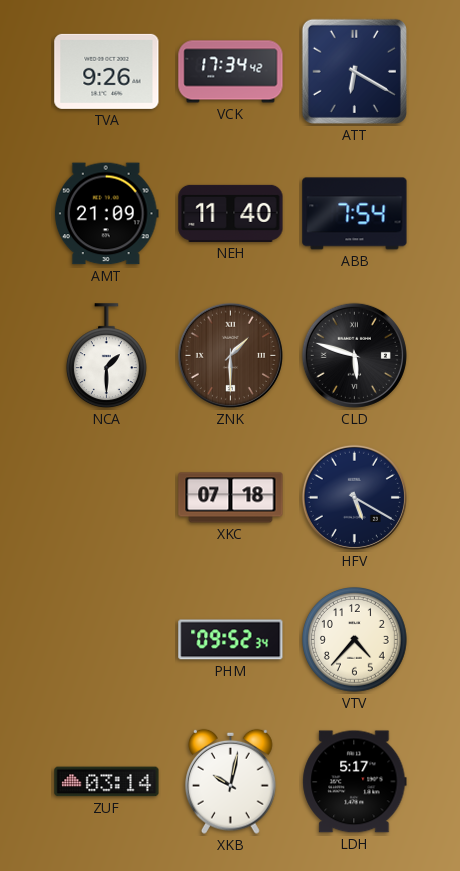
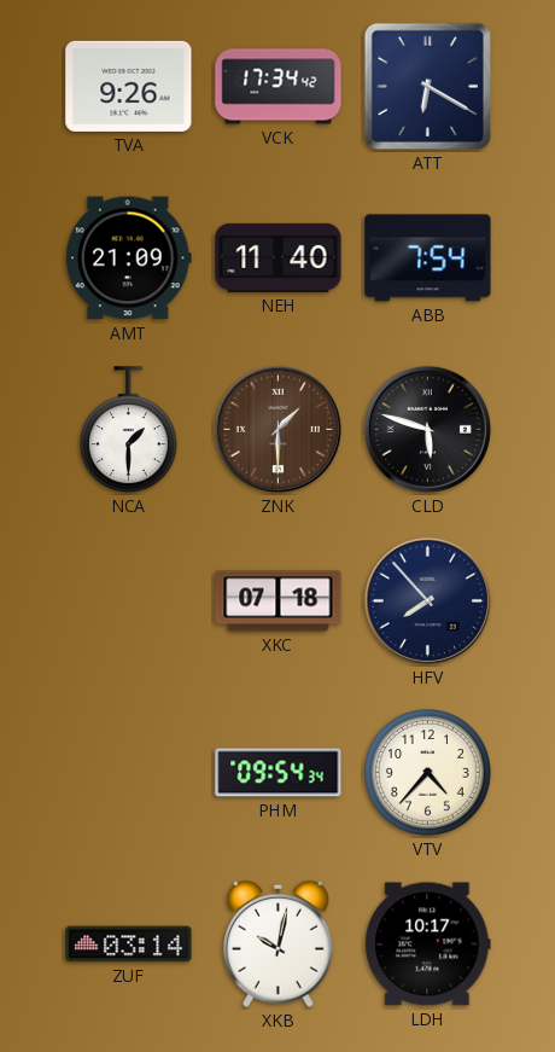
HFV: 5:20 -> 7:53 (427, 600)
PHM: 09:52 -> 09:54 (279, 773)
LDH: 5:17 -> 10:17 (428, 945)
